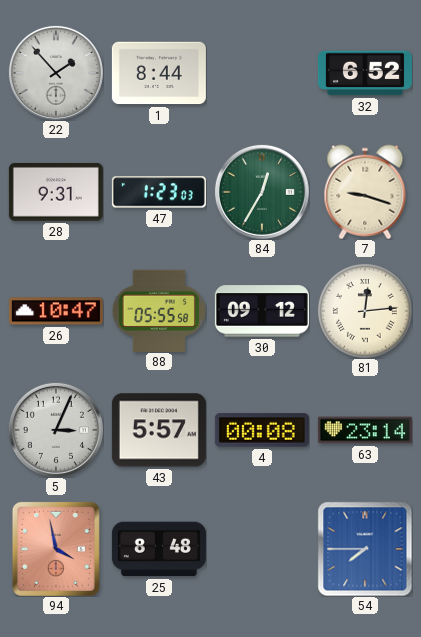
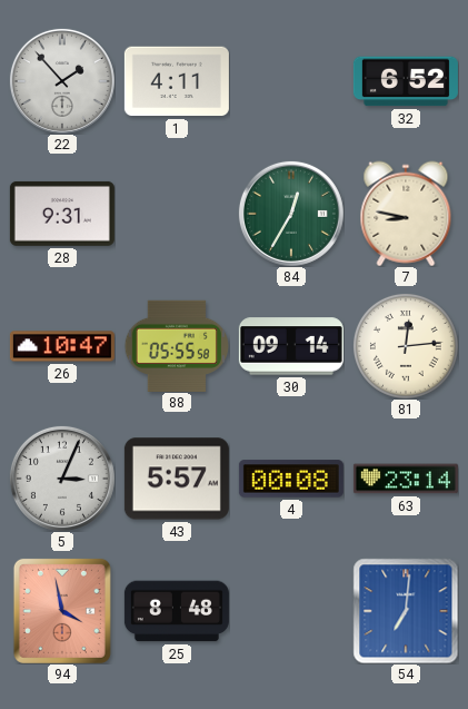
1: 8:44 -> 4:11 (177, 81)
47: 1:23 -> none (159, 192)
7: 9:18 -> 8:47 (406, 214)
30: 09:12 -> 09:14 (291, 346)
54: 7:45 -> 7:01 (406, 611)
